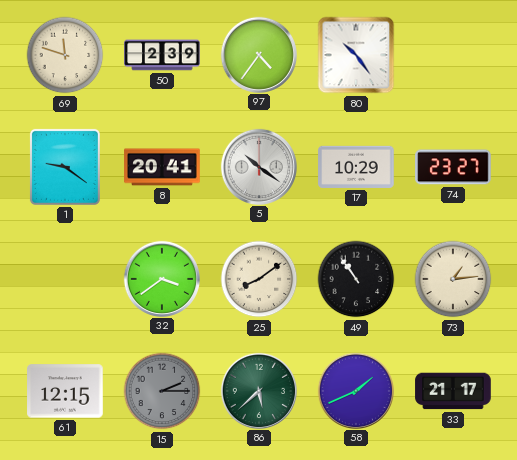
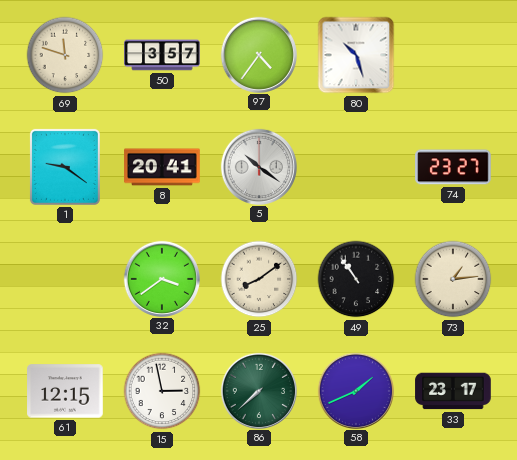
50: 2:39 -> 3:57 (162, 55)
80: 10:24 -> 10:27 (356, 55)
17: 10:29 -> none (356, 167)
15: 2:15 -> 2:58 (162, 391)
15 dial: grey -> white (162, 391)
86: 5:38 -> 7:38 (258, 390)
33: 21:17 -> 23:17 (453, 391)
